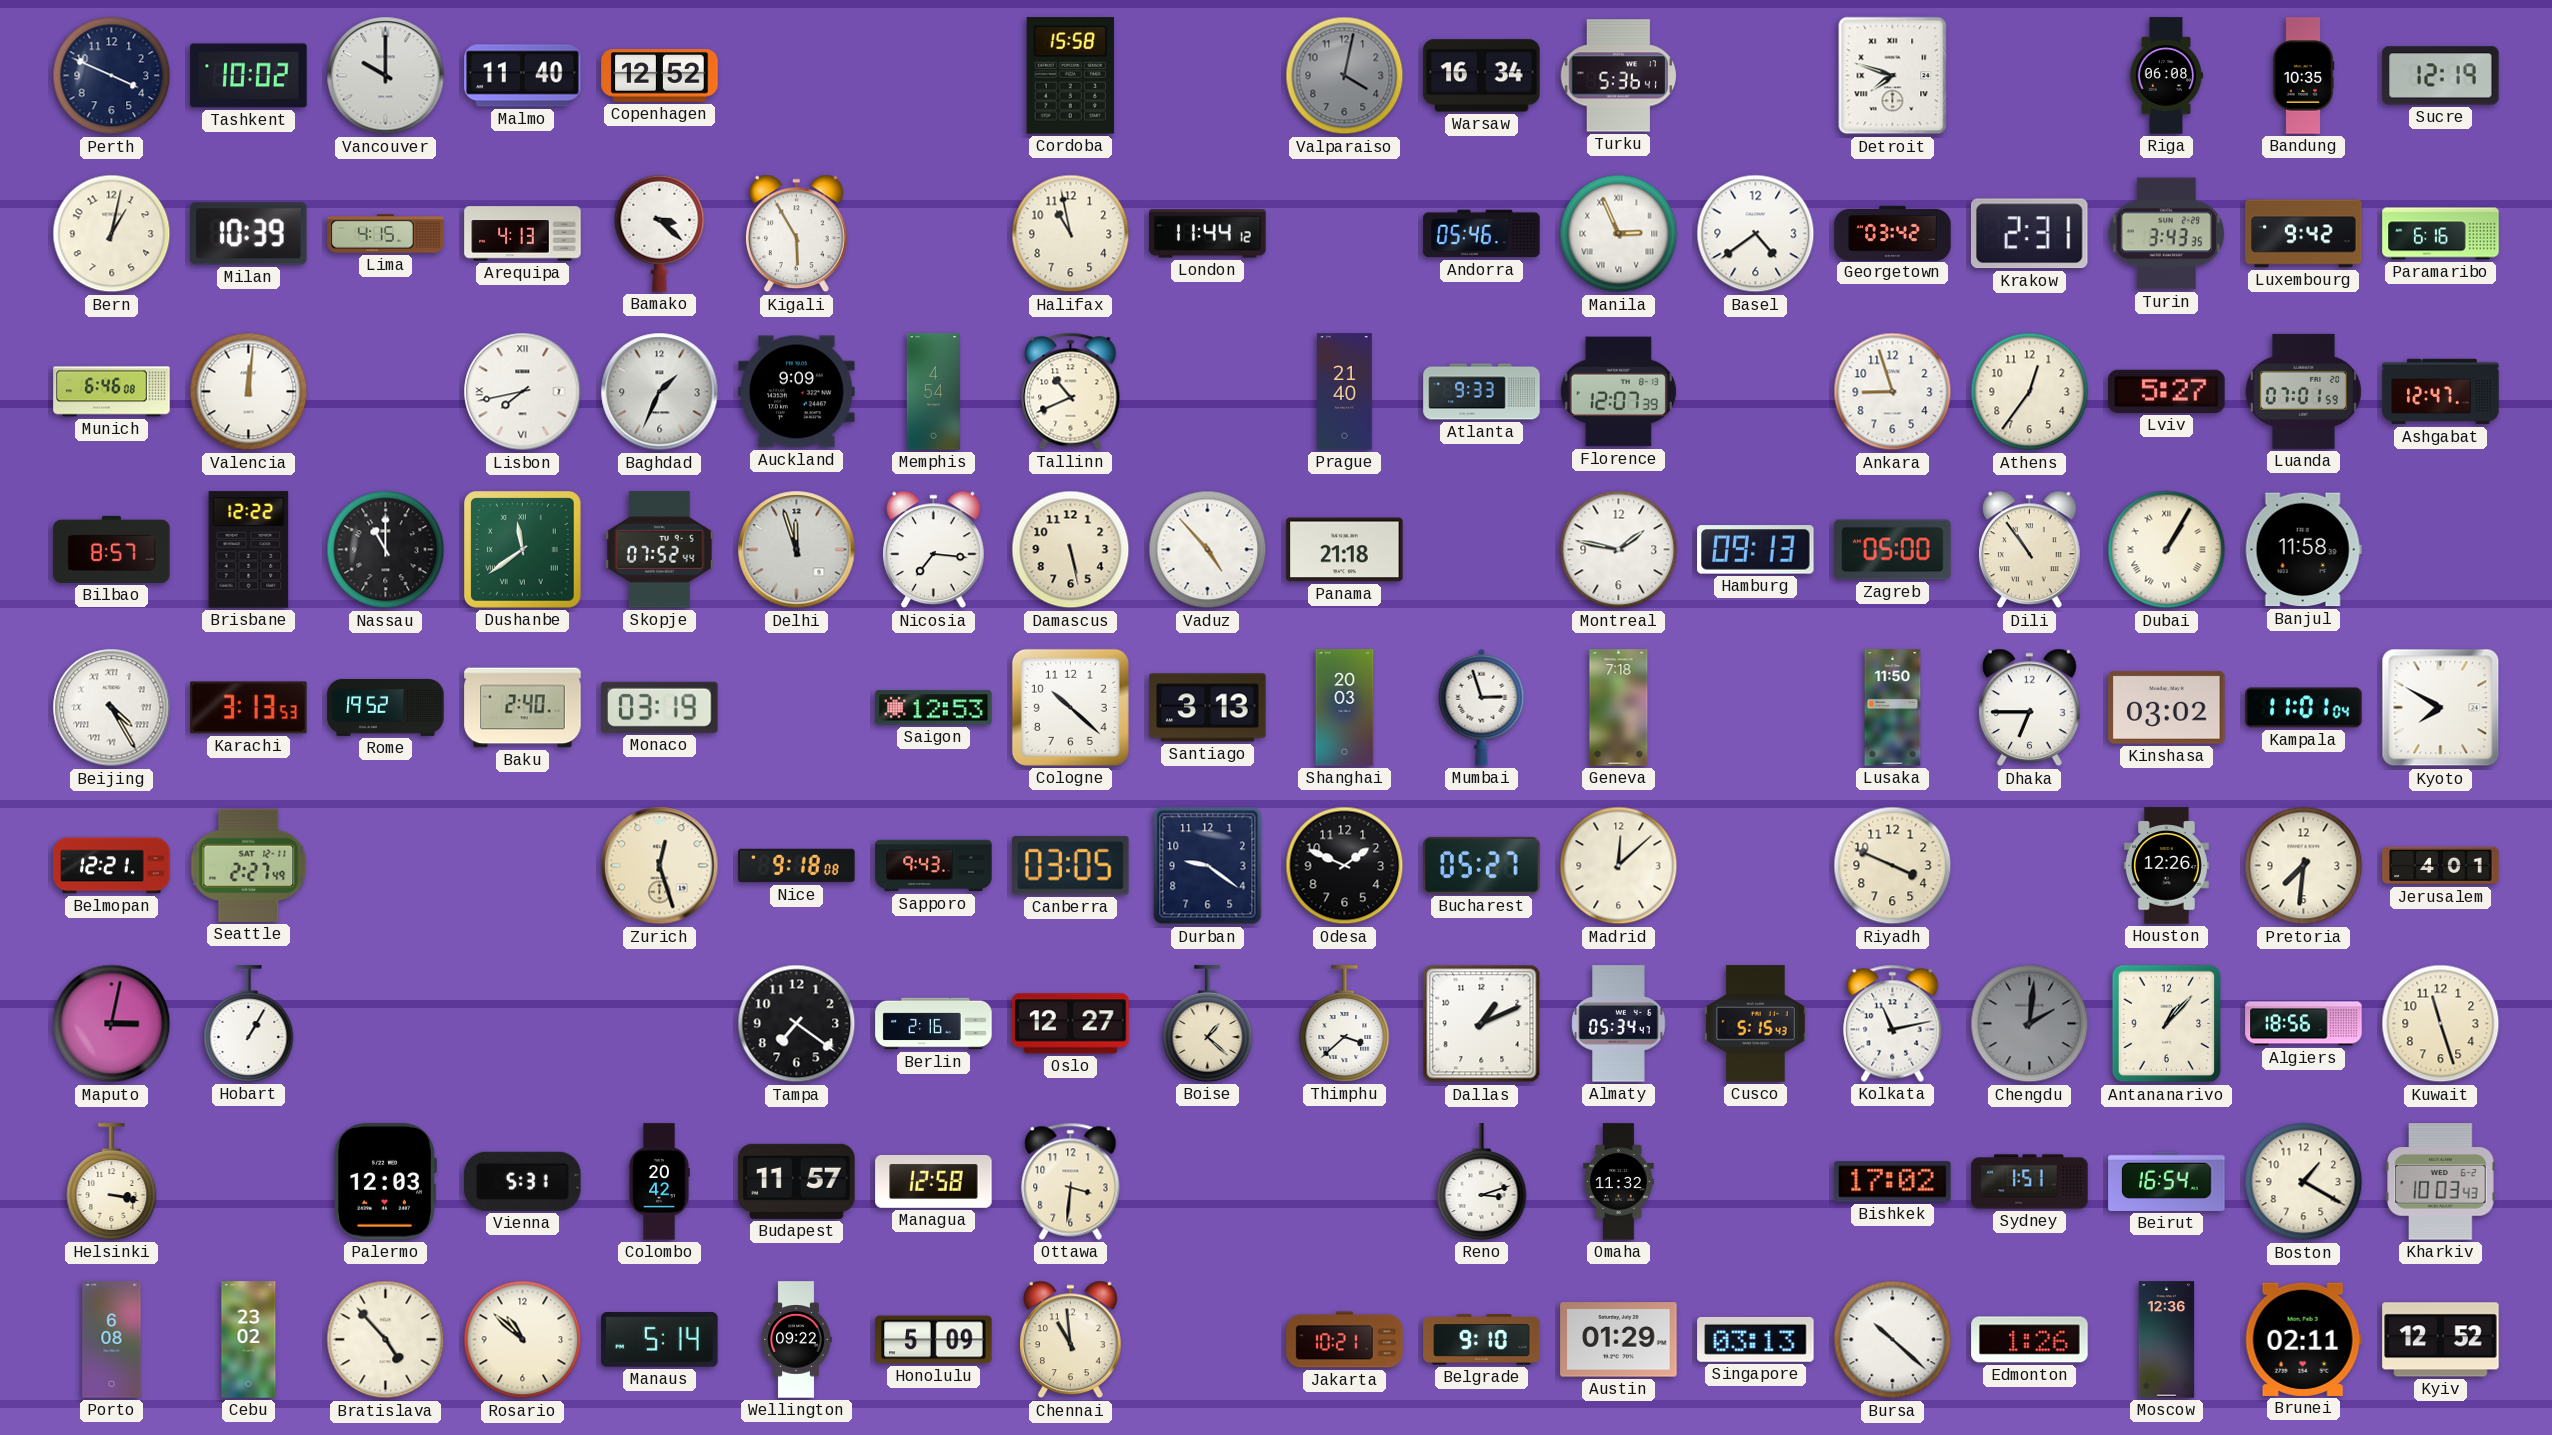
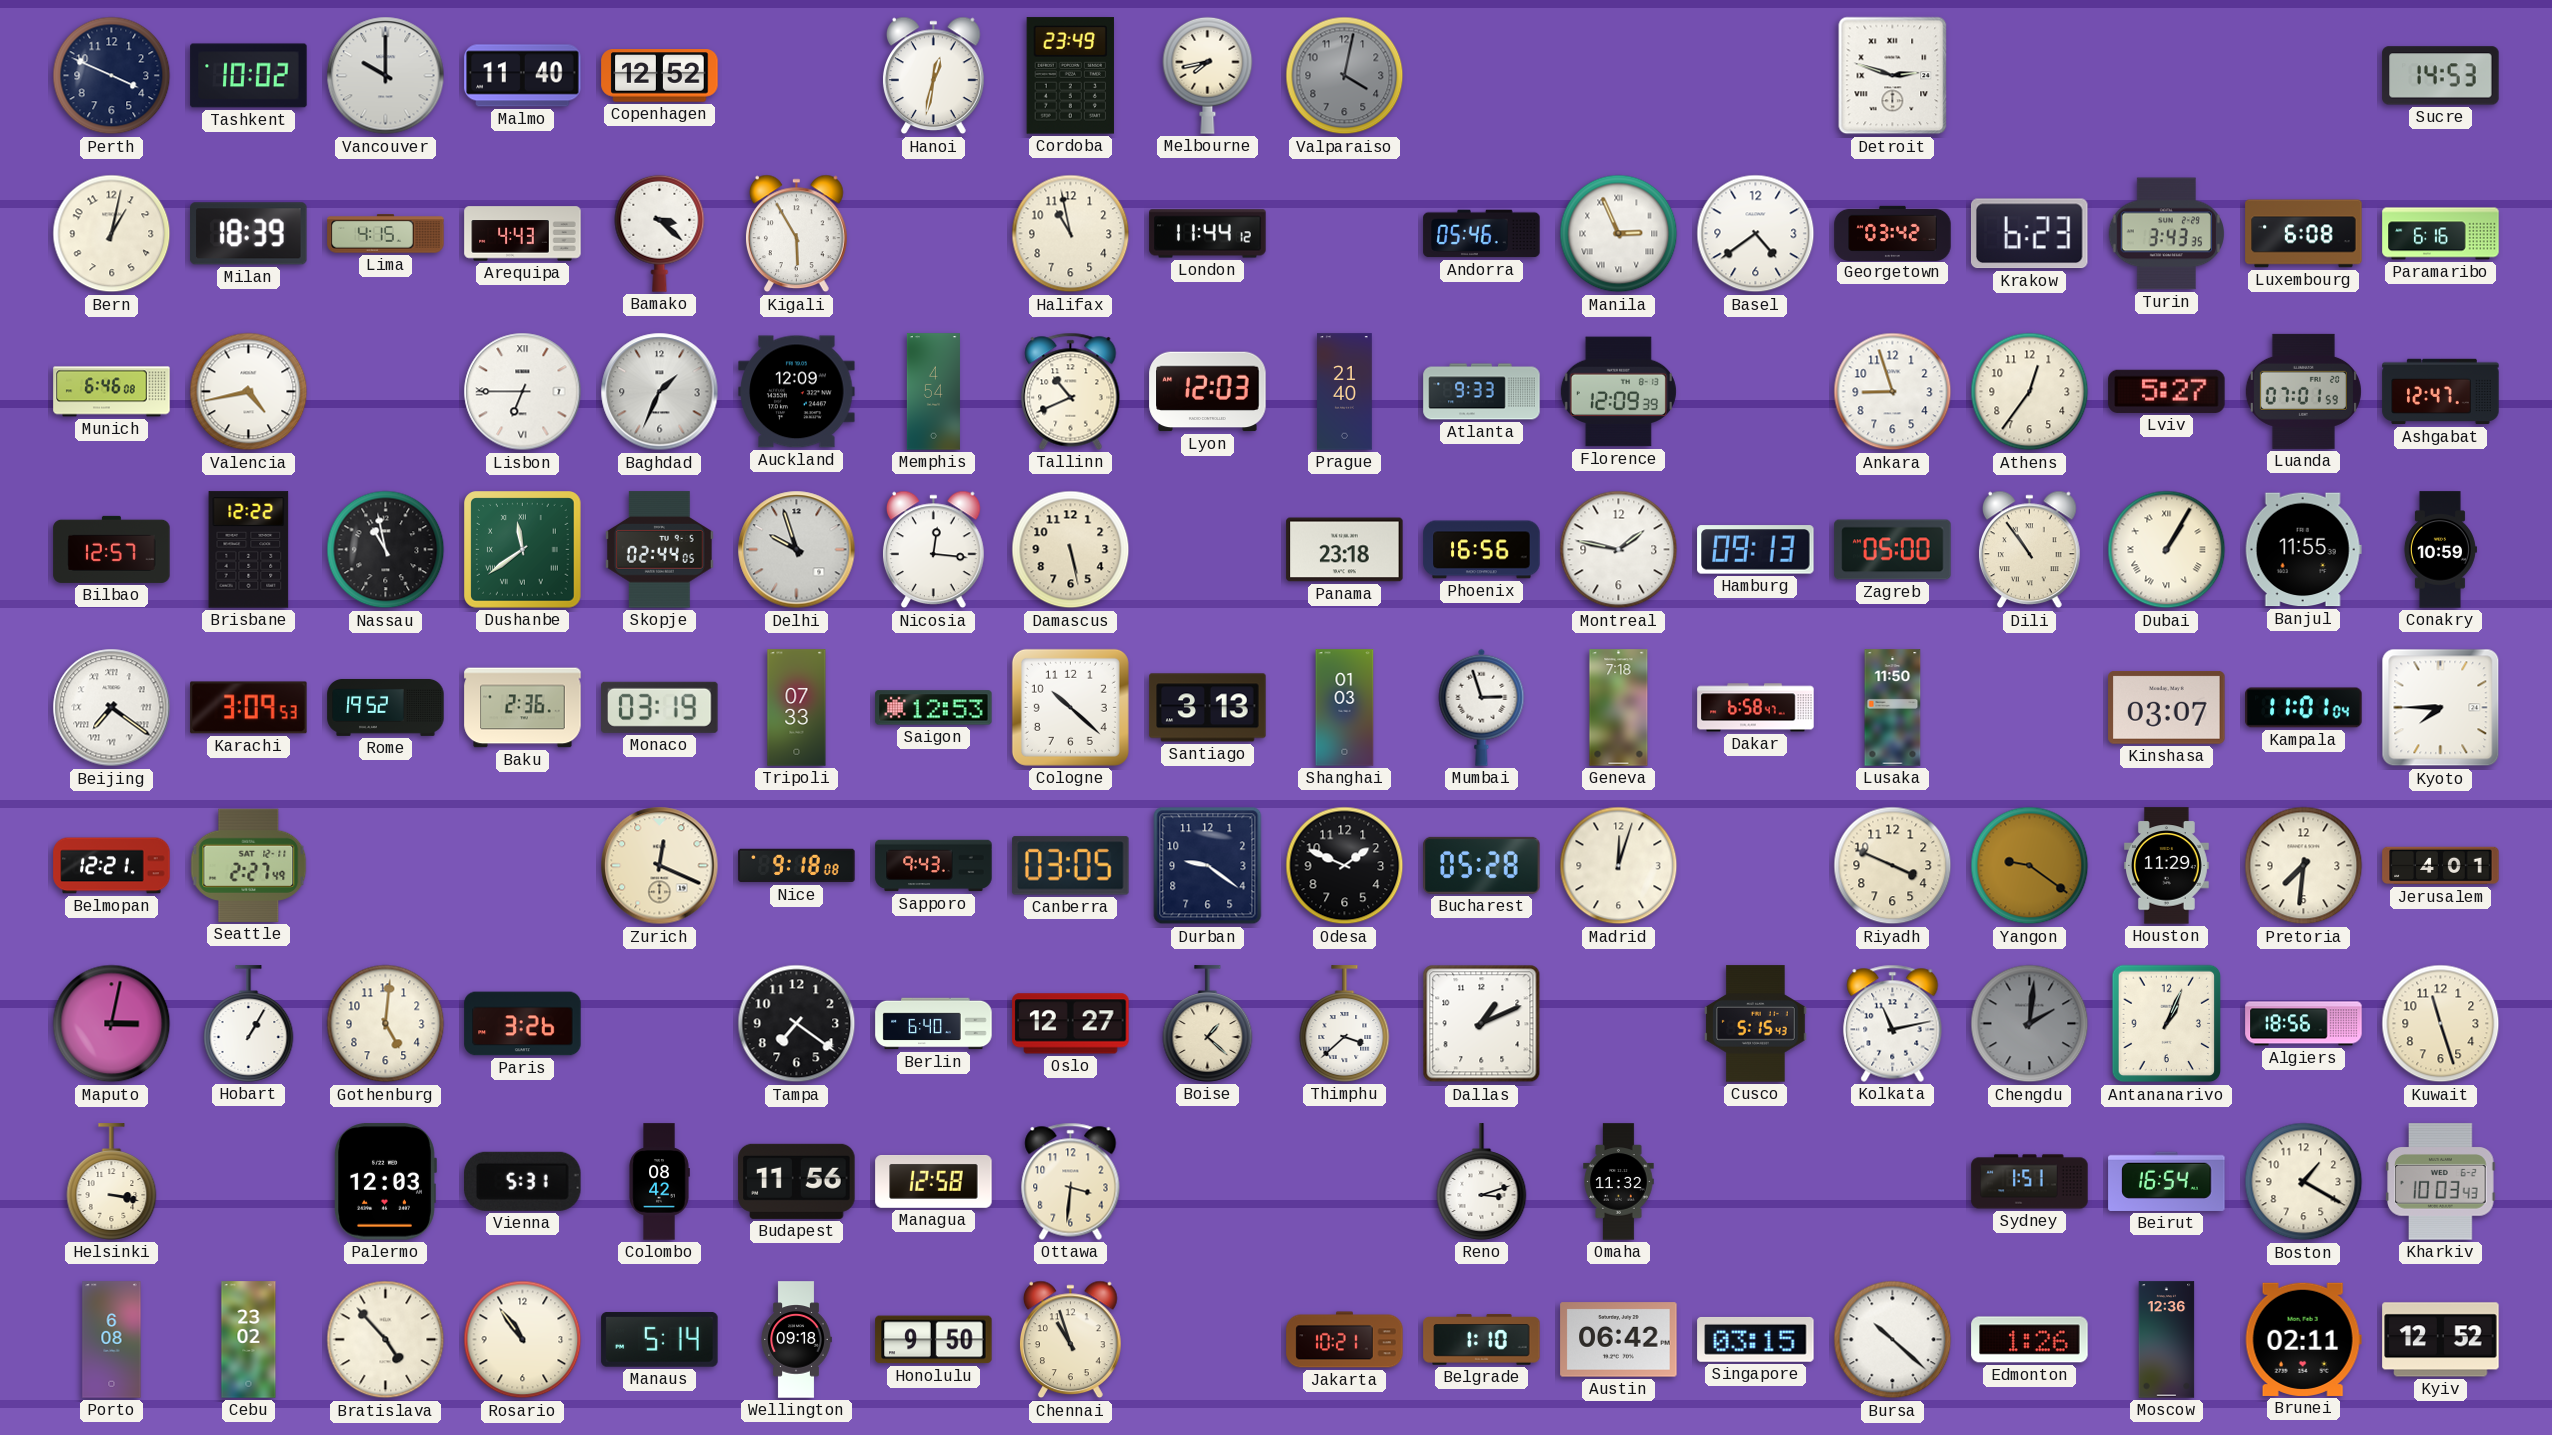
Hanoi: none -> 12:32 (934, 76)
Cordoba: 15:58 -> 23:49 (1070, 76)
Melbourne: none -> 7:43 (1208, 75)
Warsaw: 16:34 -> none (1482, 76)
Turku: 5:36 -> none (1619, 76)
Detroit: 7:48 -> 2:48 (1893, 76)
Riga: 06:08 -> none (2166, 76)
Bandung: 10:35 -> none (2303, 76)
Sucre: 12:19 -> 14:53 (2441, 76)
Milan: 10:39 -> 18:39 (249, 234)
Arequipa: 4:13 -> 4:43 (523, 234)
Krakow: 2:31 -> 6:23 (2029, 234)
Luxembourg: 9:42 -> 6:08 (2304, 234)
Valencia: 12:01 -> 4:43 (249, 392)
Lisbon: 7:43 -> 6:45 (523, 392)
Auckland: 9:09 -> 12:09 (797, 392)
Lyon: none -> 12:03 (1208, 392)
Florence: 12:07 -> 12:09 (1618, 392)
Bilbao: 8:57 -> 12:57 (112, 549)
Nassau: 11:00 -> 10:58 (386, 550)
Skopje: 07:52 -> 02:44 (660, 550)
Delhi: 11:57 -> 9:57 (797, 550)
Nicosia: 7:16 -> 12:16 (934, 550)
Vaduz: 4:53 -> none (1208, 550)
Panama: 21:18 -> 23:18 (1345, 550)
Phoenix: none -> 16:56 (1482, 550)
Banjul: 11:58 -> 11:55 (2303, 550)
Conakry: none -> 10:59 (2440, 550)
Beijing: 4:25 -> 7:21 (112, 708)
Karachi: 3:13 -> 3:09 (249, 708)
Baku: 2:40 -> 2:36 (523, 708)
Tripoli: none -> 07:33 (797, 708)
Shanghai: 20:03 -> 01:03 (1345, 708)
Dakar: none -> 6:58 (1756, 708)
Dhaka: 6:45 -> none (2030, 708)
Kinshasa: 03:02 -> 03:07 (2167, 708)
Kyoto: 7:50 -> 7:45 (2441, 708)
Zurich: 12:27 -> 12:19 (660, 866)
Bucharest: 05:27 -> 05:28 (1482, 865)
Madrid: 12:08 -> 12:03 (1619, 866)
Yangon: none -> 9:21 (2030, 866)
Houston: 12:26 -> 11:29 (2167, 866)
Gothenburg: none -> 5:01 (386, 1024)
Paris: none -> 3:26 (523, 1024)
Berlin: 2:16 -> 6:40 (934, 1024)
Almaty: 05:34 -> none (1619, 1024)
Antananarivo: 1:07 -> 1:04 (2167, 1024)
Colombo: 20:42 -> 08:42 (659, 1182)
Budapest: 11:57 -> 11:56 (797, 1181)
Bishkek: 17:02 -> none (1893, 1182)
Rosario: 10:52 -> 10:54 (523, 1340)
Wellington: 09:22 -> 09:18 (796, 1340)
Honolulu: 5:09 -> 9:50 (934, 1340)
Chennai: 10:59 -> 10:57 (1071, 1340)
Belgrade: 9:10 -> 1:10 (1482, 1340)
Austin: 01:29 -> 06:42 (1619, 1340)
Singapore: 03:13 -> 03:15 (1756, 1339)
